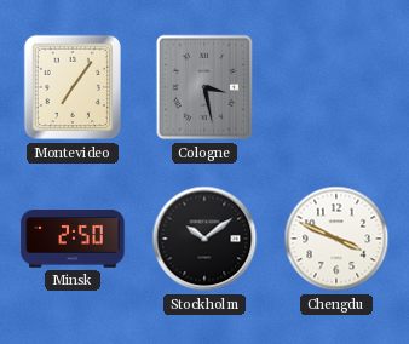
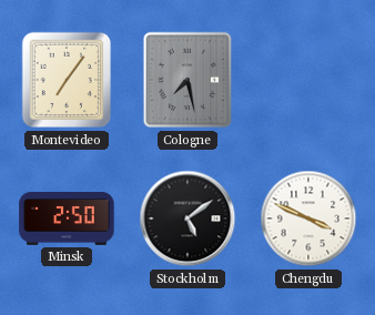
Cologne: 3:28 -> 7:28 (187, 80)
Stockholm: 10:09 -> 5:09 (187, 219)
